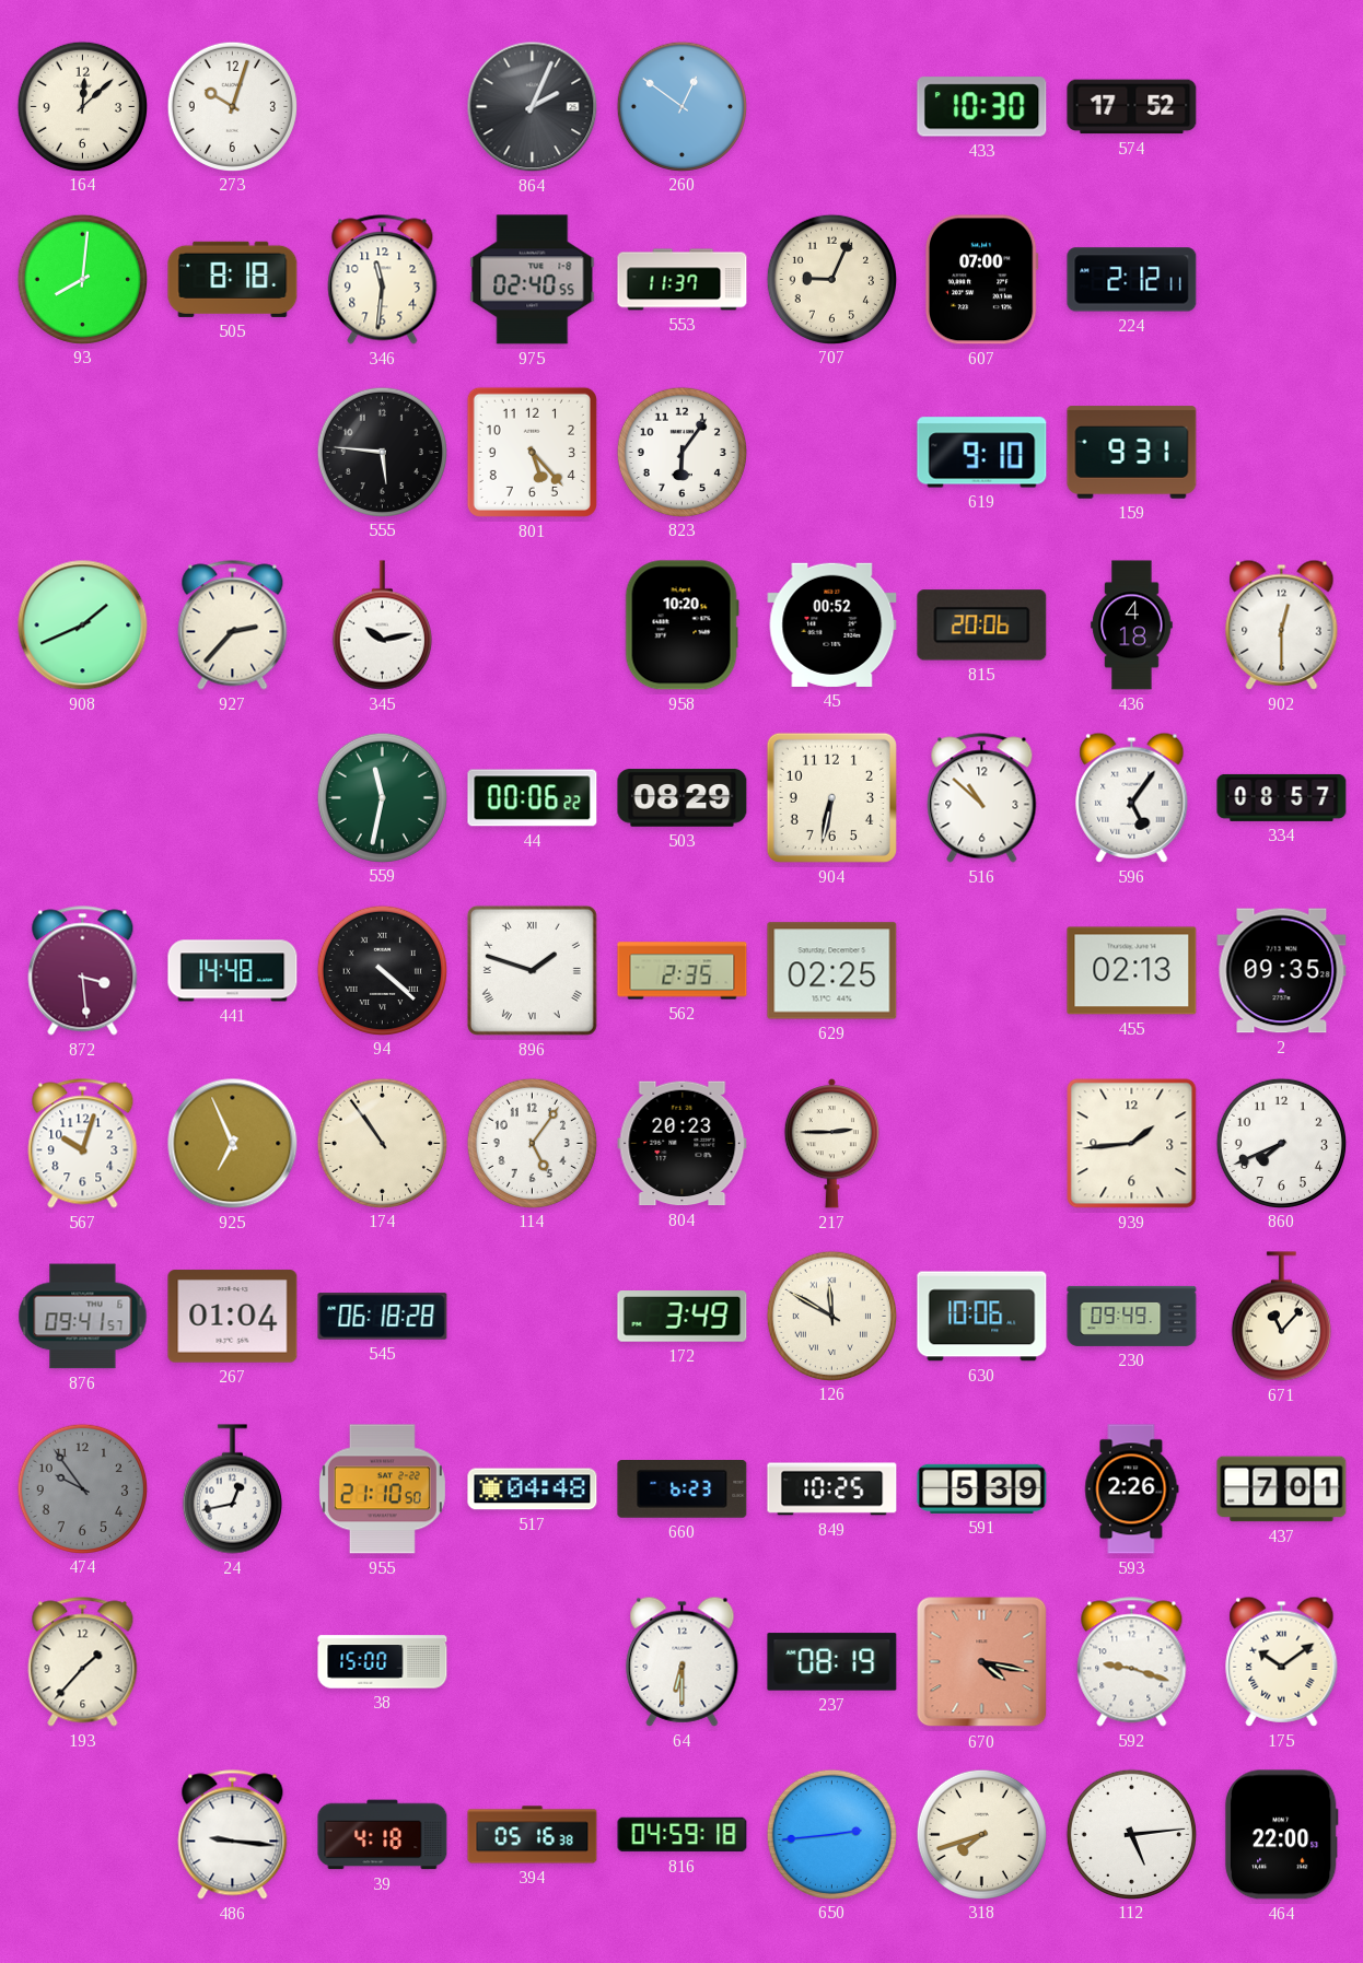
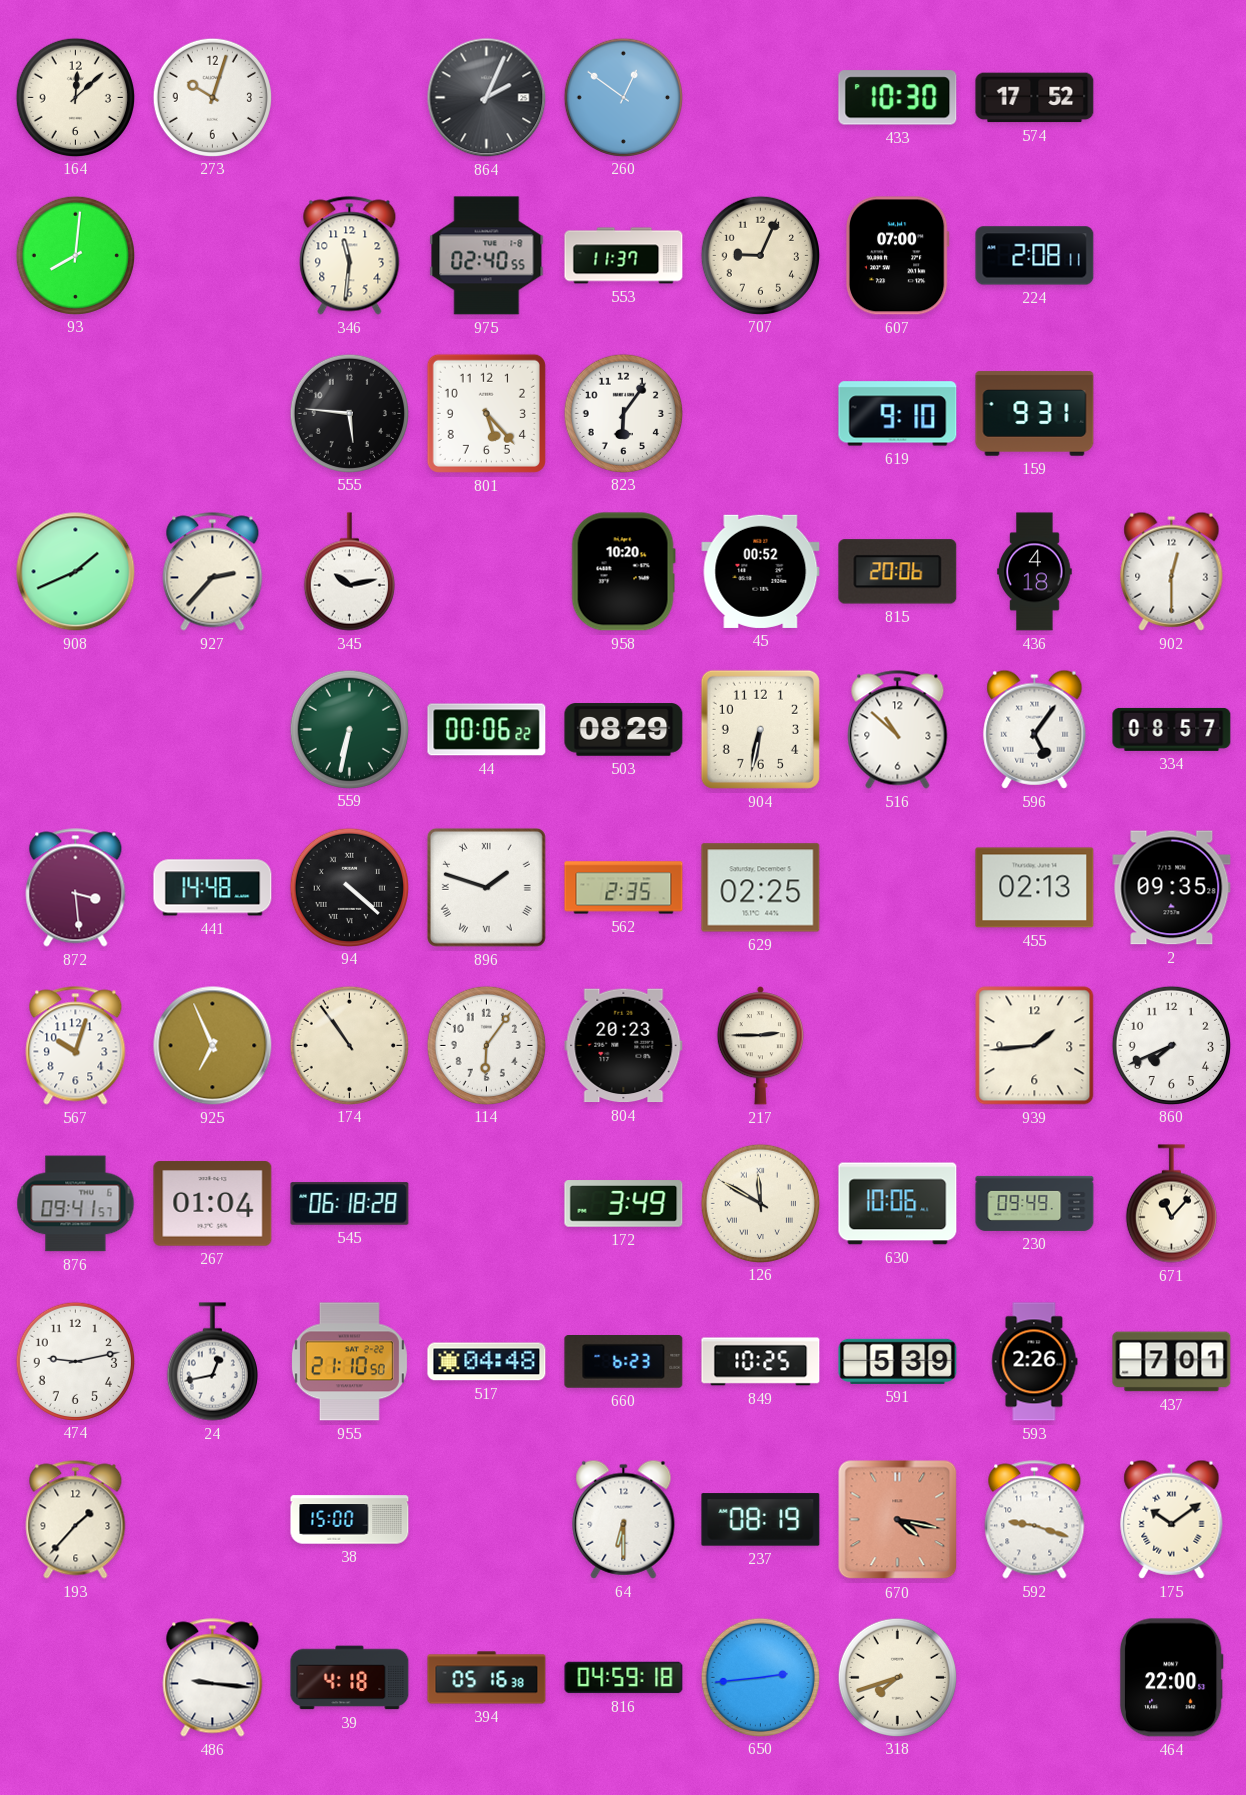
505: 8:18 -> none (233, 279)
224: 2:12 -> 2:08 (1035, 256)
559: 11:32 -> 6:32 (349, 729)
114: 5:06 -> 6:06 (486, 1045)
474: 9:54 -> 9:13 (75, 1361)
474 dial: grey -> white (75, 1361)
112: 5:14 -> none (1131, 1834)
